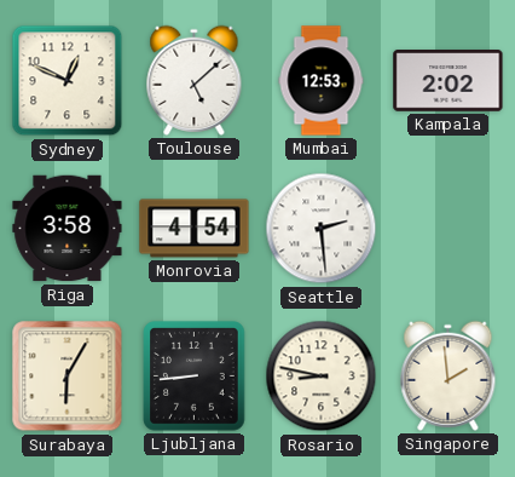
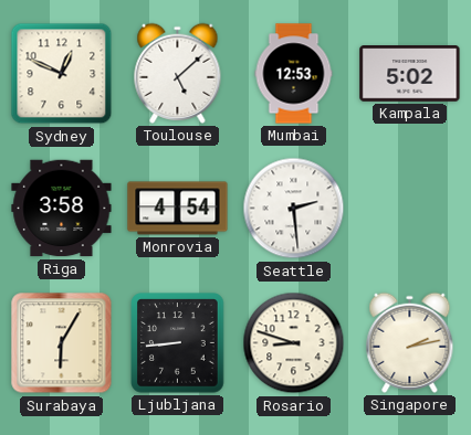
Kampala: 2:02 -> 5:02 (410, 74)
Rosario: 8:47 -> 8:48 (294, 343)
Singapore: 1:59 -> 2:13 (410, 342)
